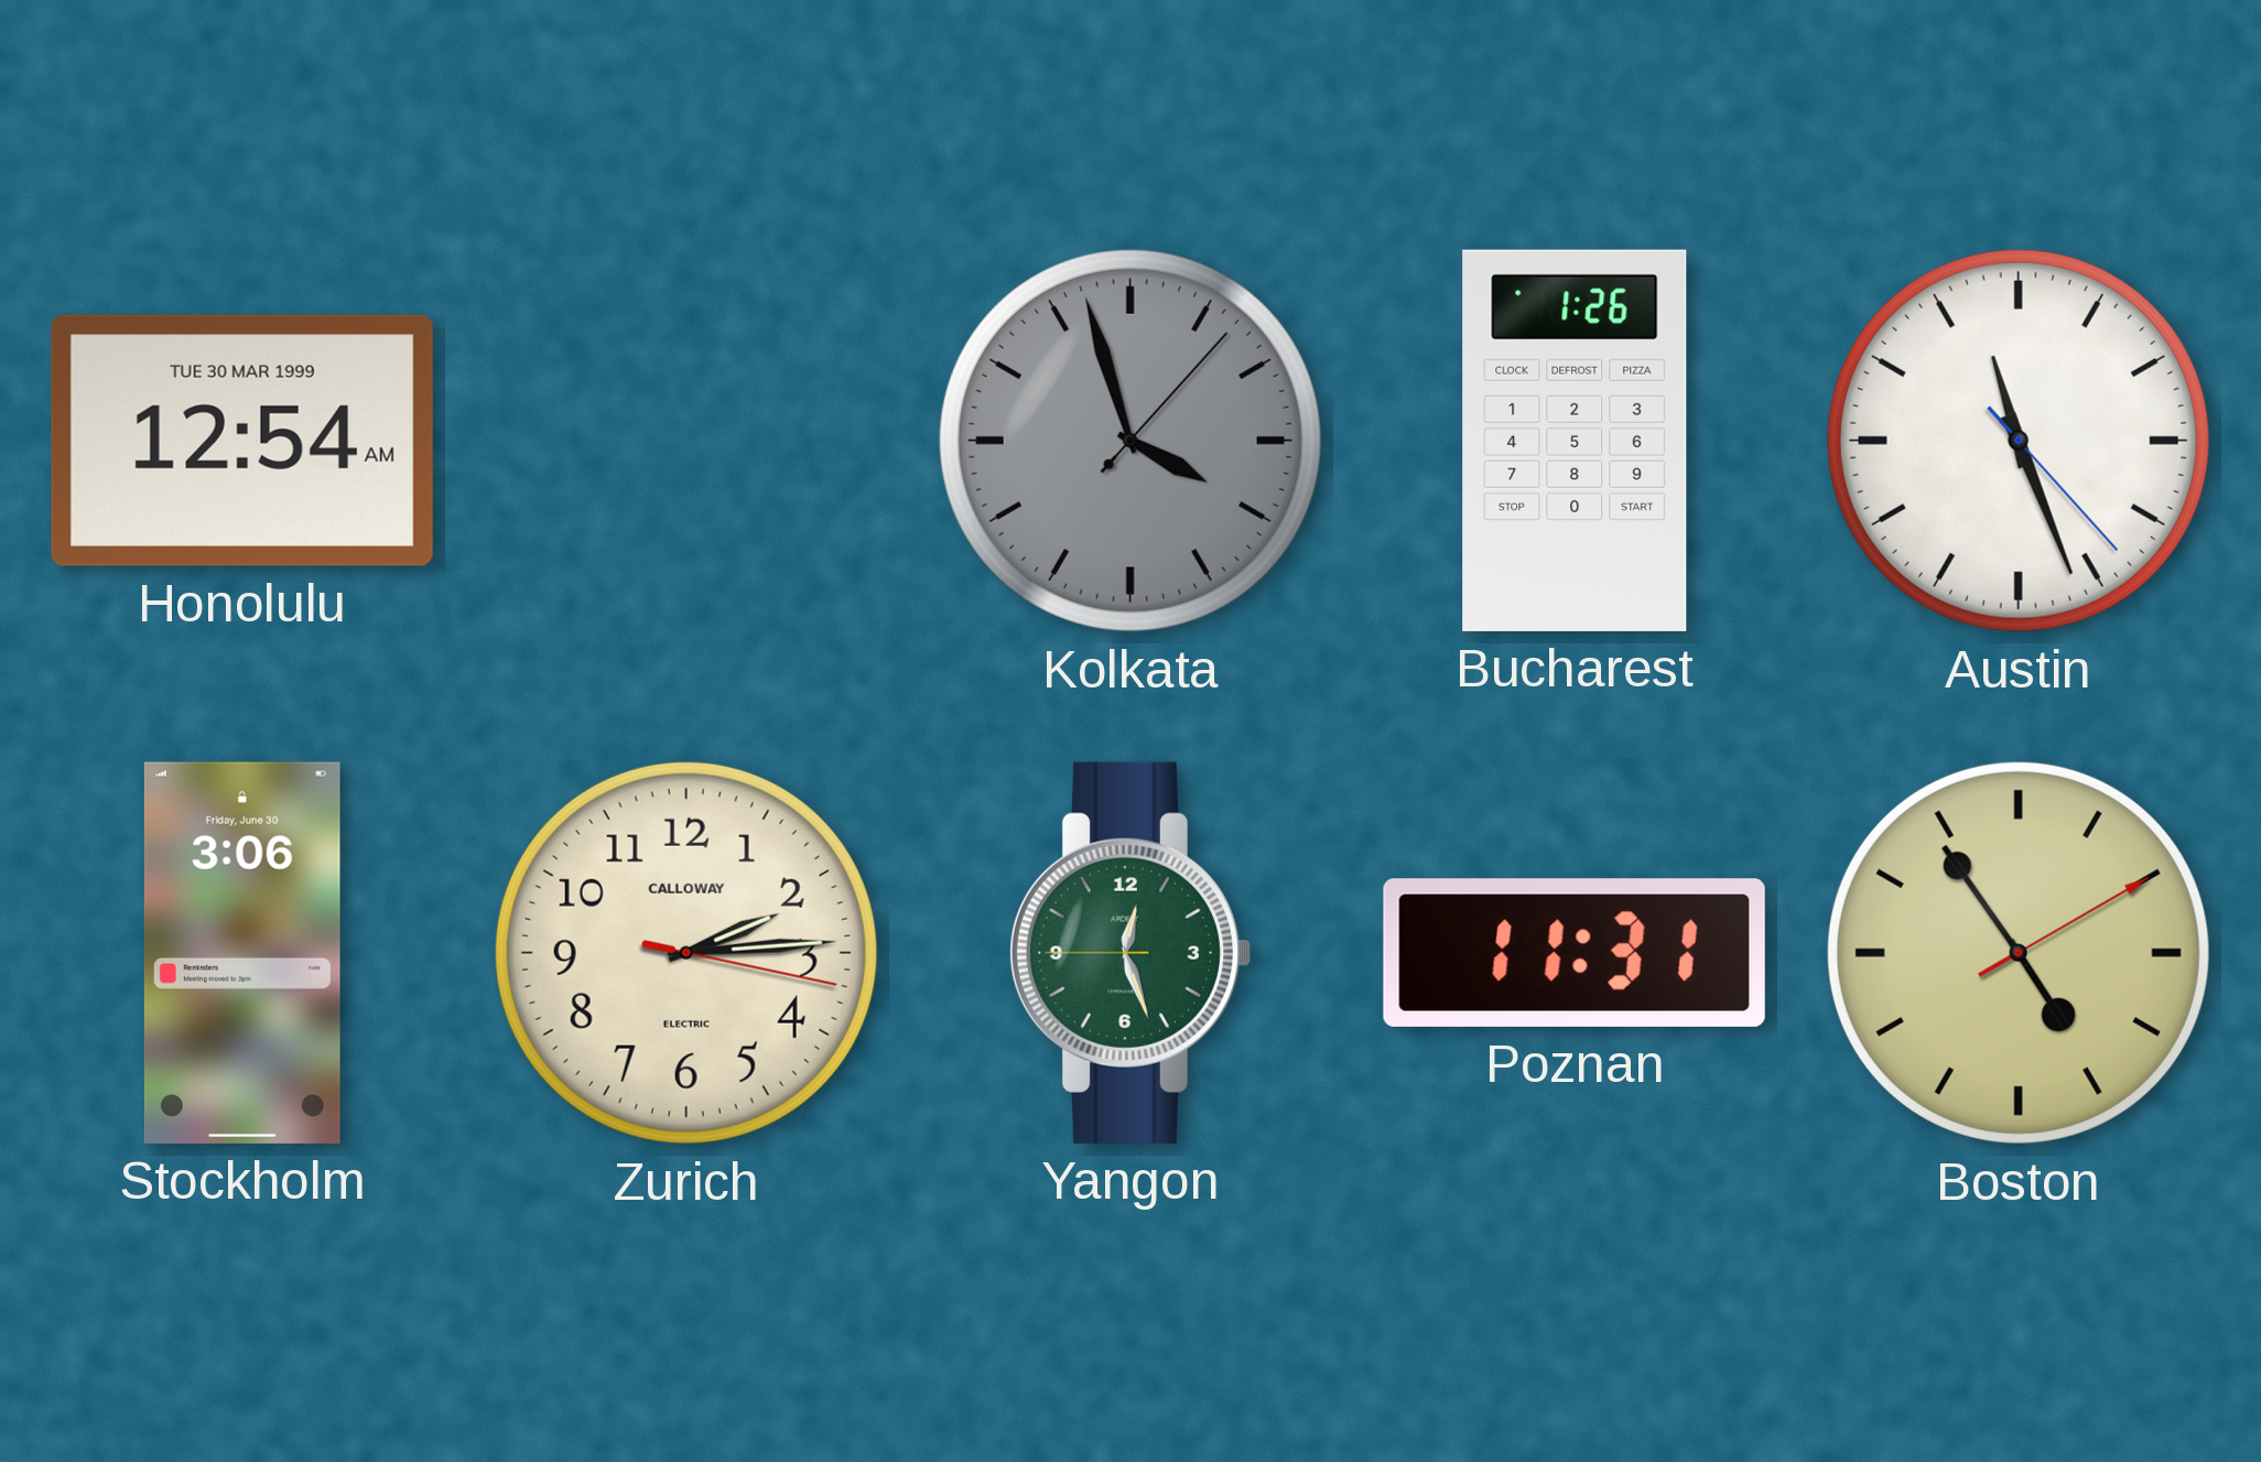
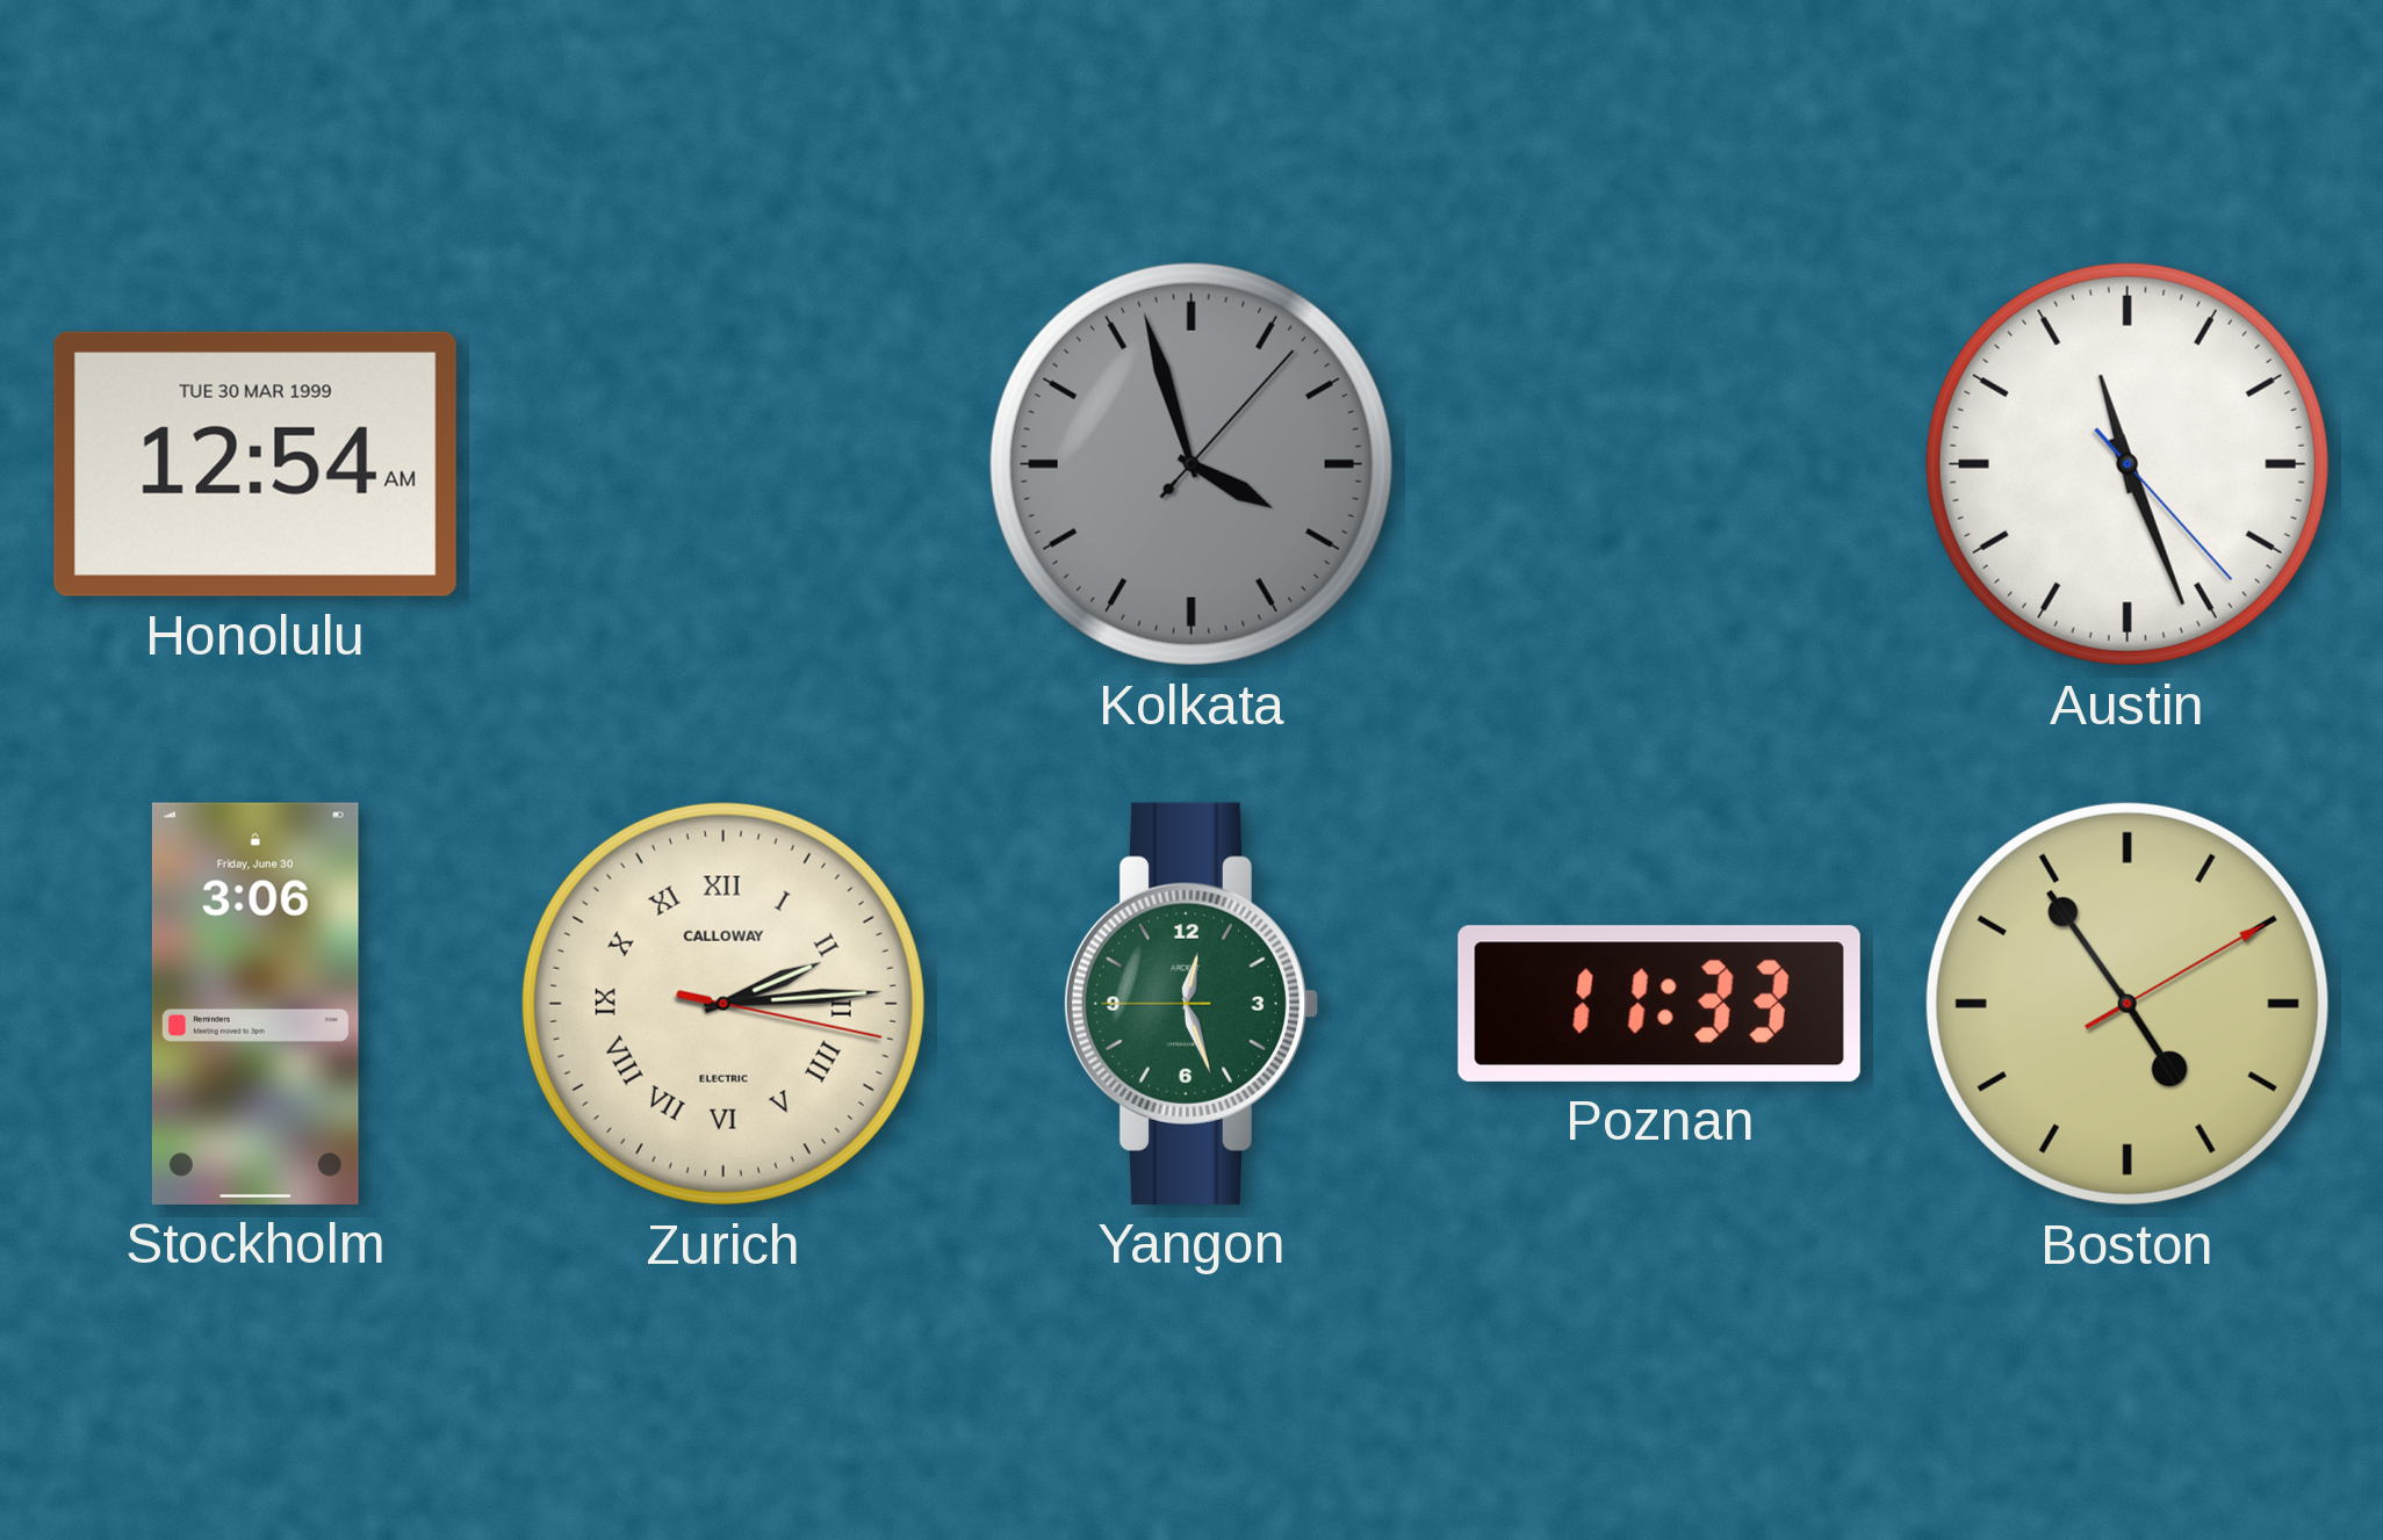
Bucharest: 1:26 -> none (1575, 441)
Zurich numerals: Arabic -> Roman (723, 1004)
Poznan: 11:31 -> 11:33 (1660, 1004)
